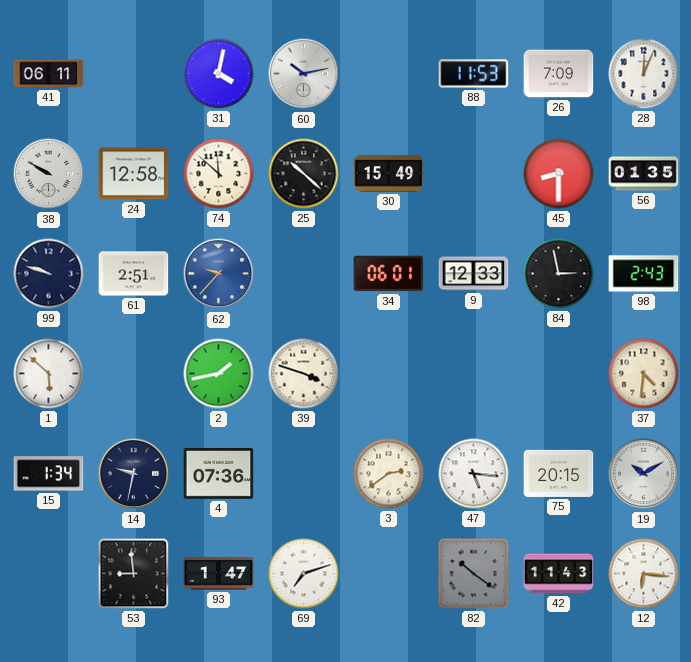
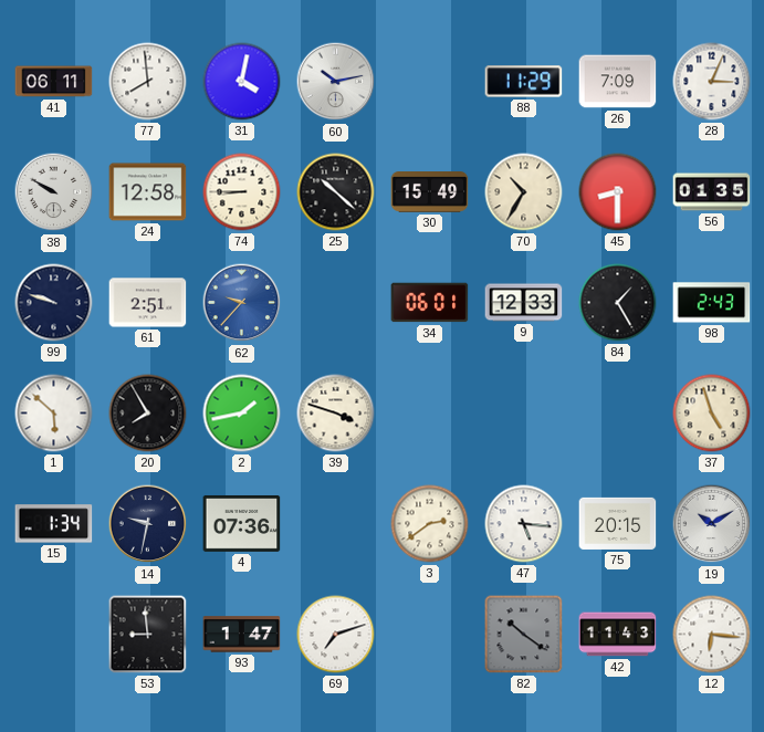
77: none -> 7:59 (148, 82)
88: 11:53 -> 11:29 (524, 82)
28: 12:04 -> 3:04 (712, 82)
74: 11:52 -> 8:45 (242, 192)
70: none -> 10:35 (524, 192)
84: 2:58 -> 1:25 (618, 303)
20: none -> 7:55 (148, 414)
37: 4:31 -> 4:57 (712, 414)
